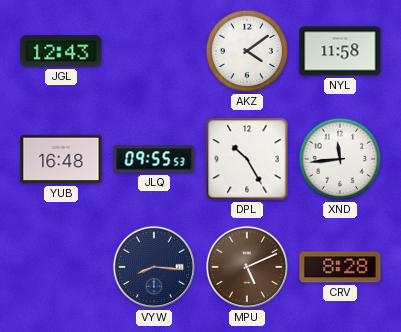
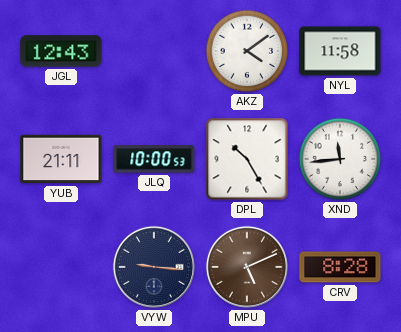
YUB: 16:48 -> 21:11 (61, 159)
JLQ: 09:55 -> 10:00 (154, 159)
VYW: 8:16 -> 9:16 (154, 267)
